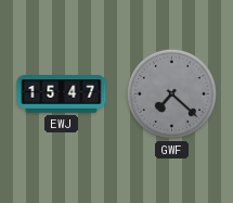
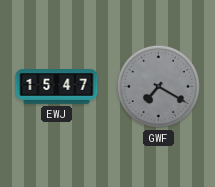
GWF: 7:22 -> 7:20 (158, 86)
